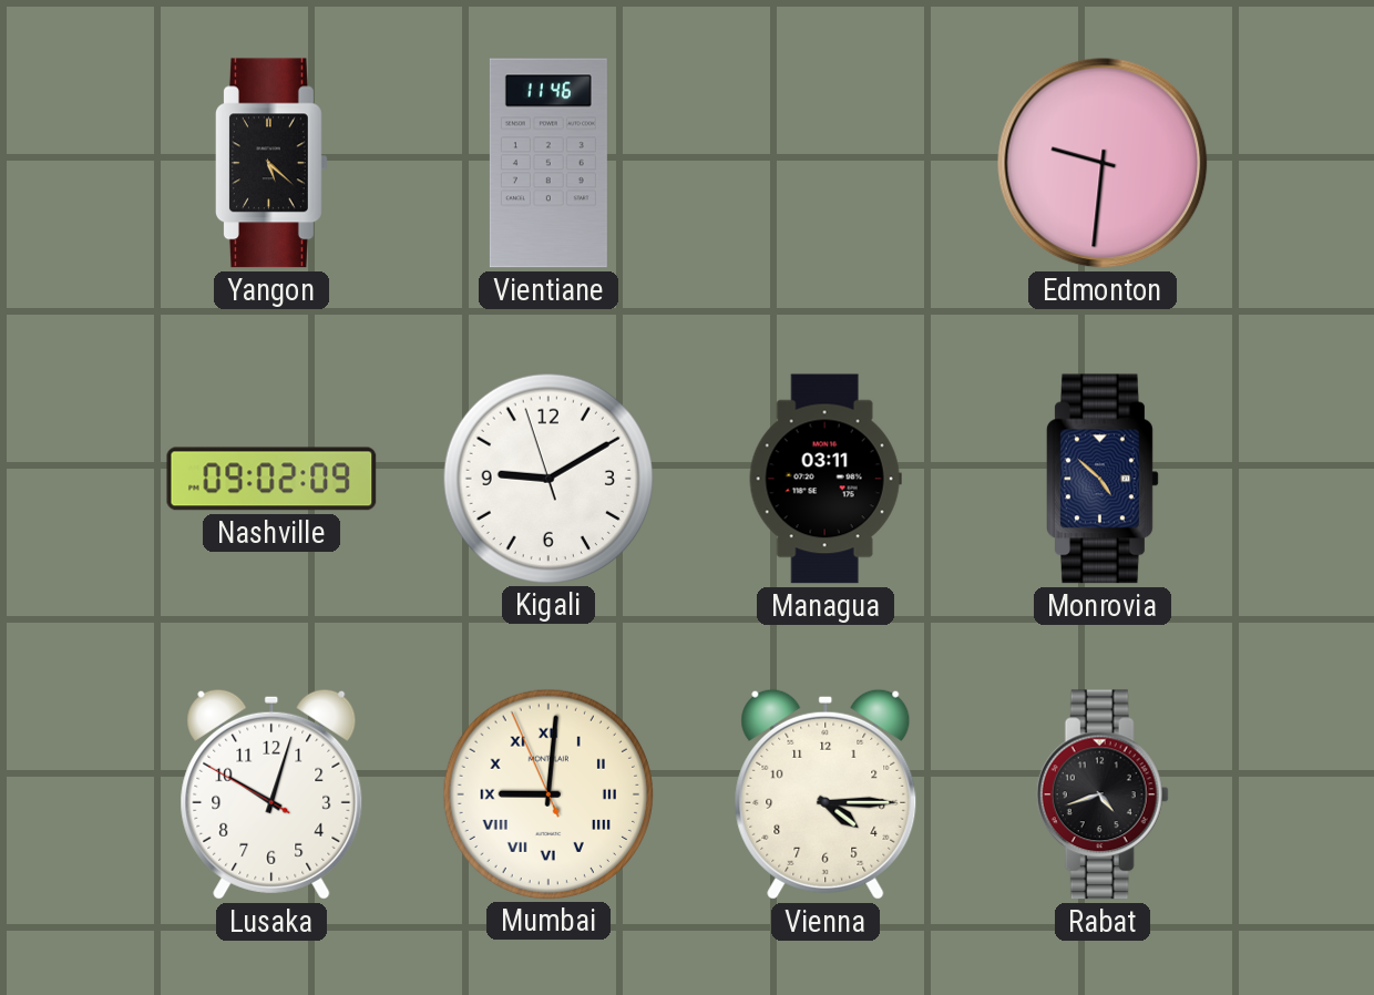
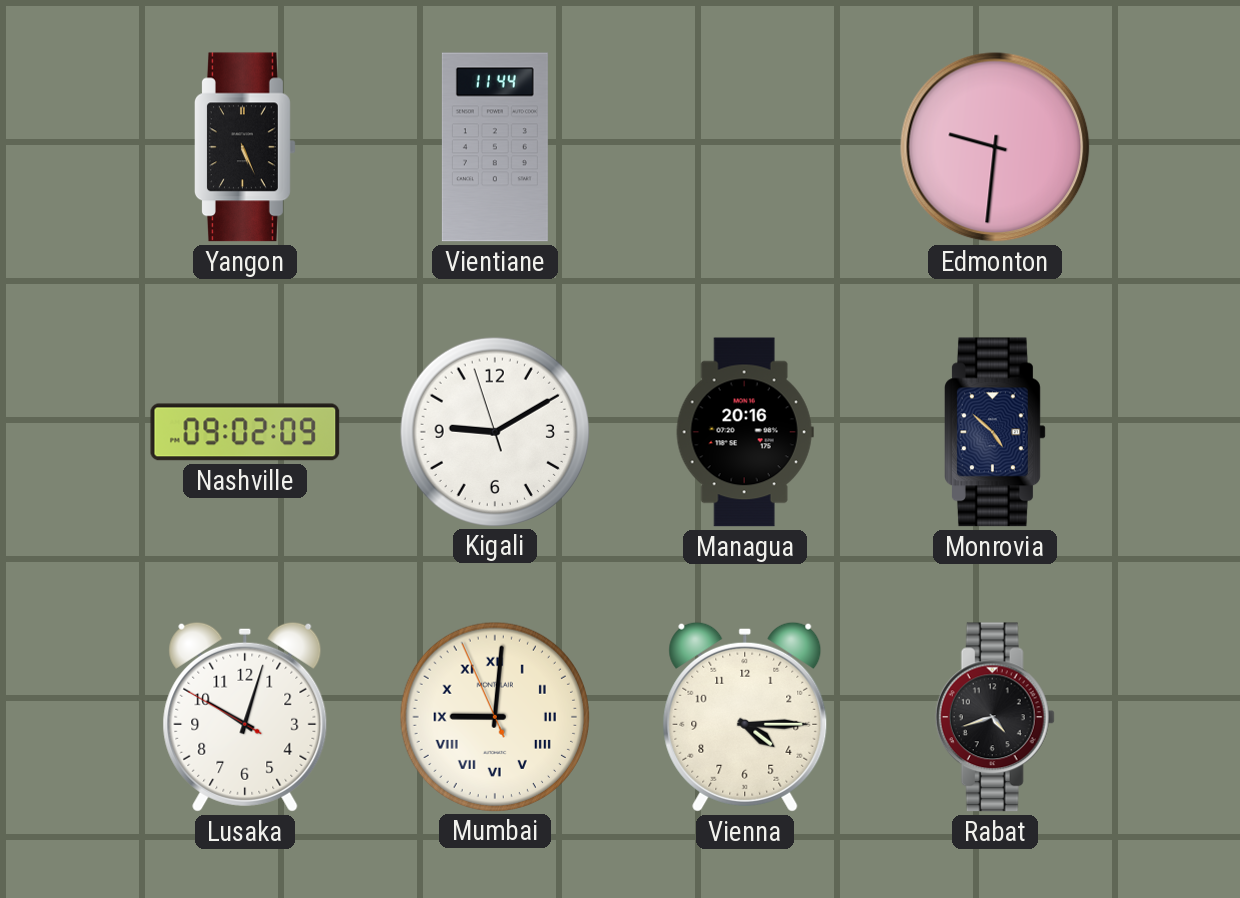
Yangon: 5:22 -> 5:26 (246, 147)
Vientiane: 11:46 -> 11:44 (495, 147)
Managua: 03:11 -> 20:16 (745, 432)
